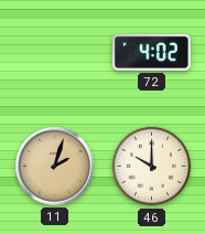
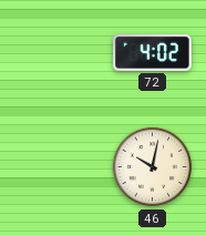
11: 2:03 -> none (55, 167)
46: 10:00 -> 10:02 (153, 167)
